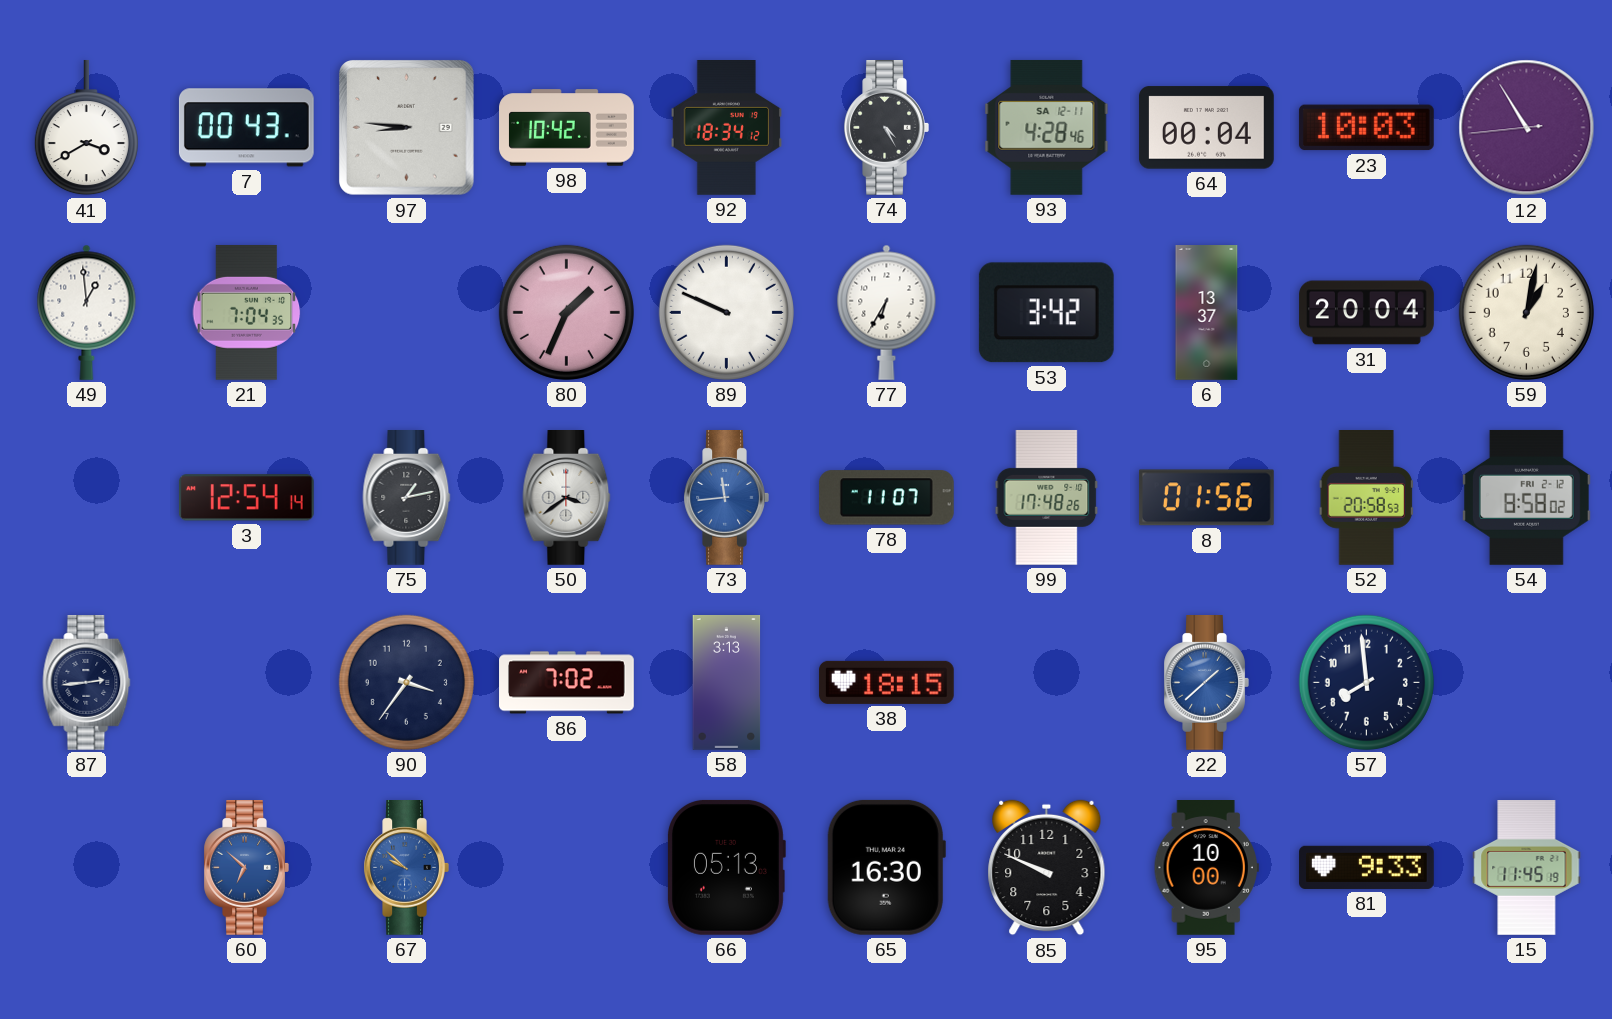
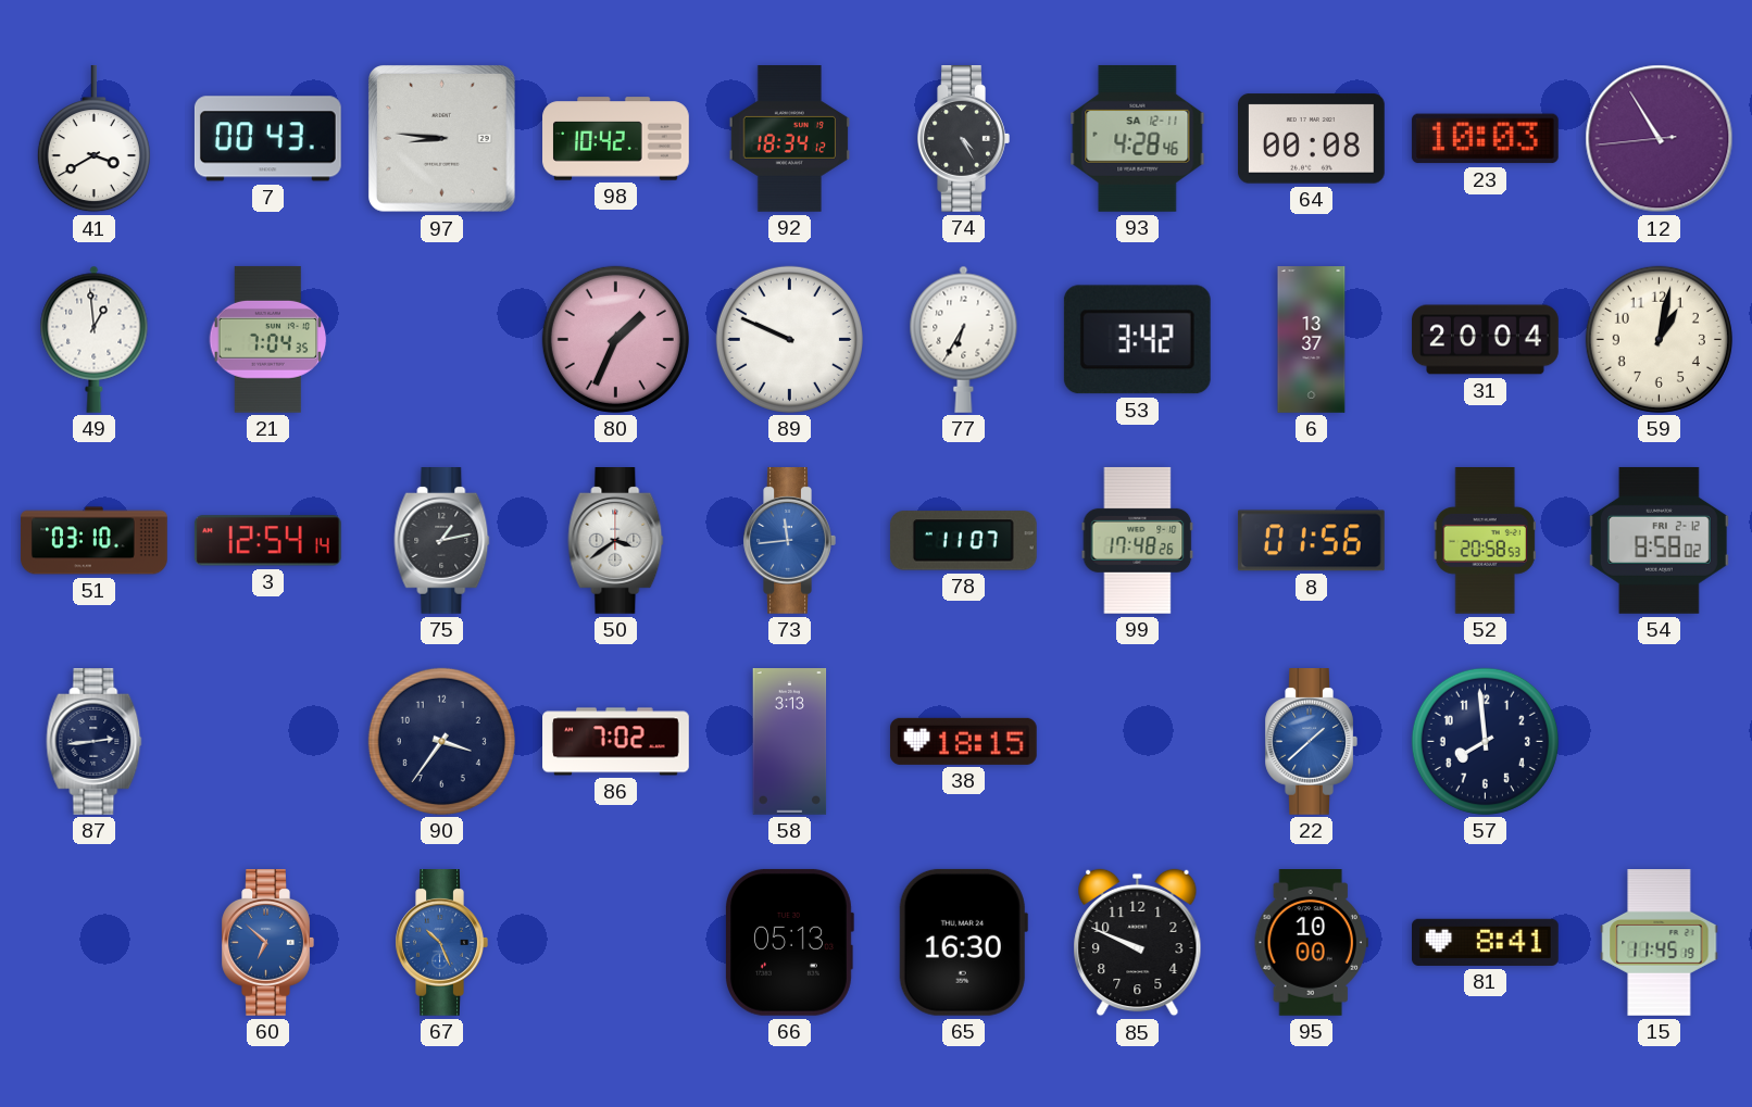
64: 00:04 -> 00:08 (1312, 139)
51: none -> 03:10 (95, 541)
67: 9:52 -> 10:26 (441, 943)
81: 9:33 -> 8:41 (1486, 942)
